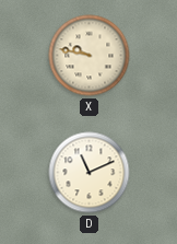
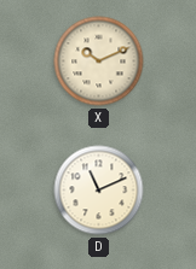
X: 9:47 -> 10:11 (99, 62)
